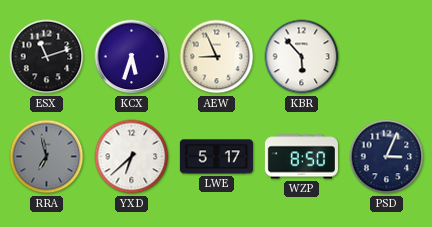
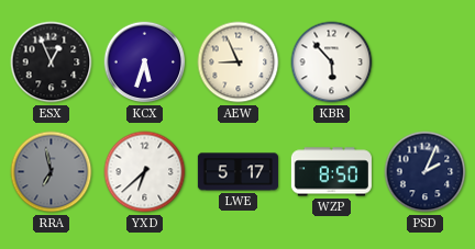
ESX: 11:12 -> 12:56 (52, 63)
PSD: 3:04 -> 2:04 (426, 172)
